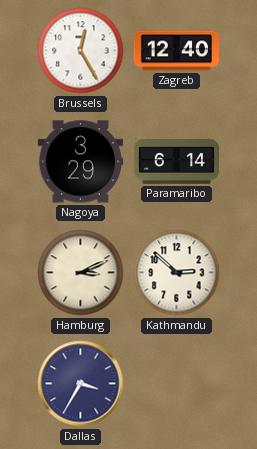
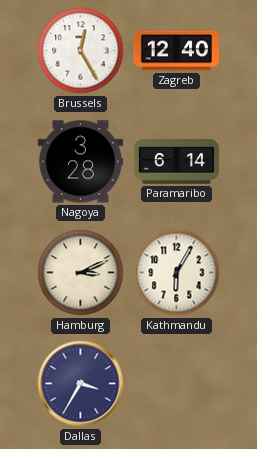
Nagoya: 3:29 -> 3:28 (80, 162)
Kathmandu: 2:52 -> 6:05 (177, 273)
